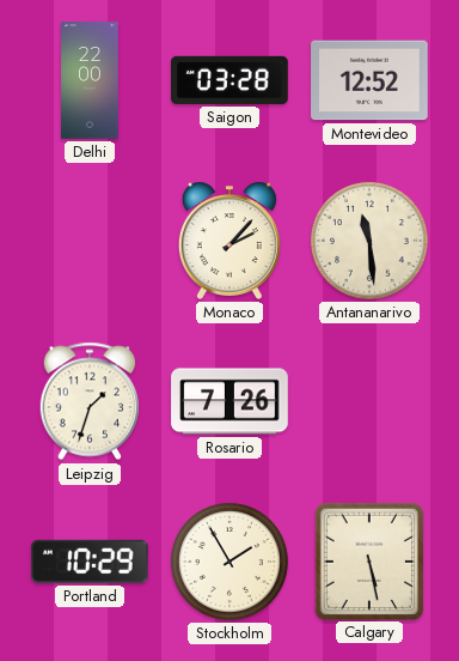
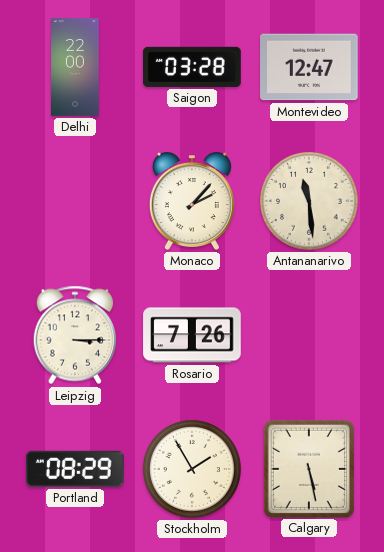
Montevideo: 12:52 -> 12:47 (309, 67)
Leipzig: 1:33 -> 3:15 (75, 335)
Portland: 10:29 -> 08:29 (75, 469)
